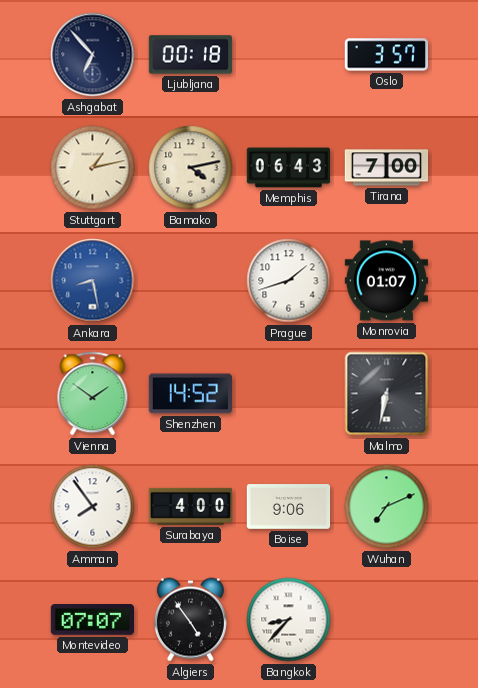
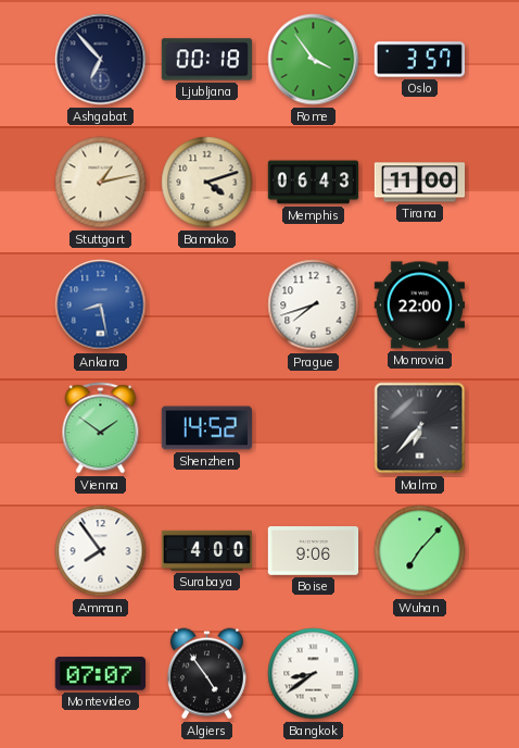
Rome: none -> 3:54 (314, 60)
Bamako: 4:13 -> 4:12 (207, 183)
Tirana: 7:00 -> 11:00 (420, 183)
Prague: 1:42 -> 7:42 (314, 306)
Monrovia: 01:07 -> 22:00 (419, 306)
Malmo: 6:32 -> 6:37 (420, 428)
Wuhan: 7:11 -> 7:07 (420, 551)
Bangkok: 8:37 -> 8:39 (314, 674)
